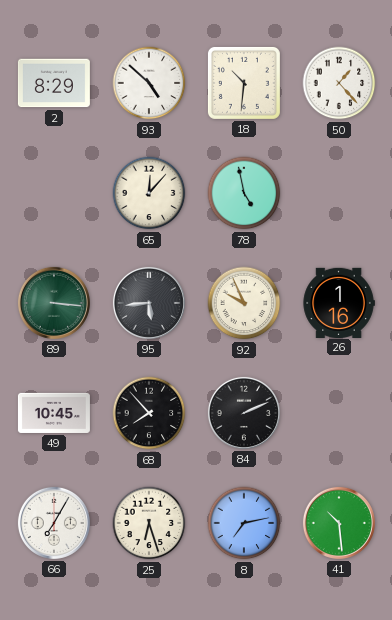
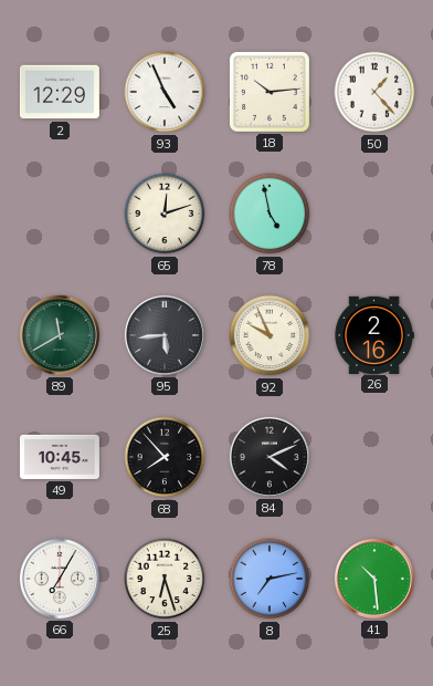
2: 8:29 -> 12:29 (60, 92)
93: 4:52 -> 4:56 (165, 92)
18: 10:31 -> 10:14 (270, 92)
65: 12:07 -> 12:12 (165, 214)
89: 3:16 -> 11:40 (60, 335)
26: 1:16 -> 2:16 (374, 334)
84: 2:11 -> 4:11 (270, 457)
